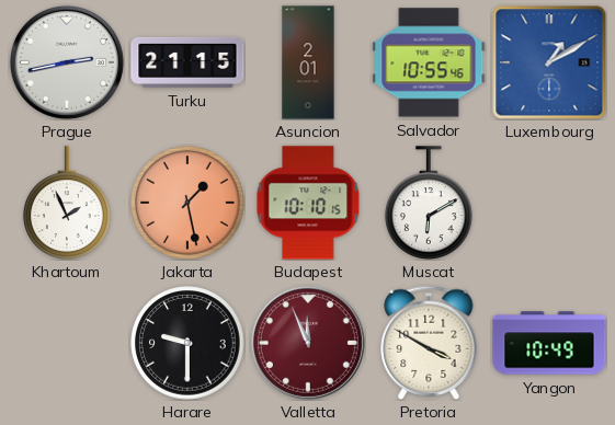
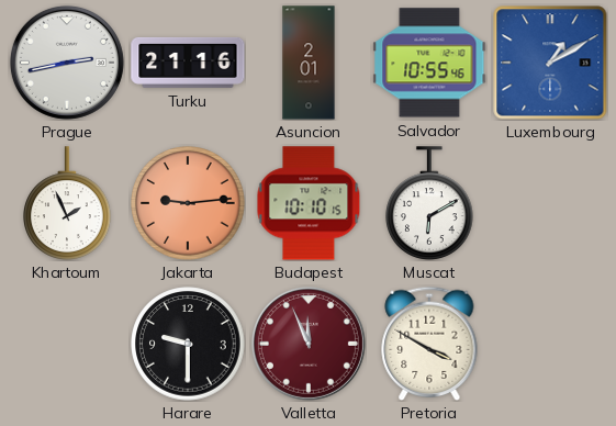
Turku: 21:15 -> 21:16 (188, 63)
Jakarta: 1:28 -> 9:14 (188, 203)
Yangon: 10:49 -> none (549, 343)
